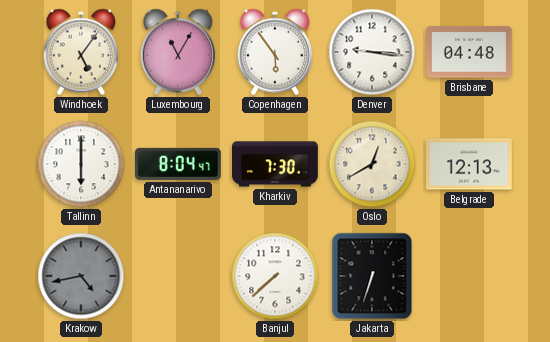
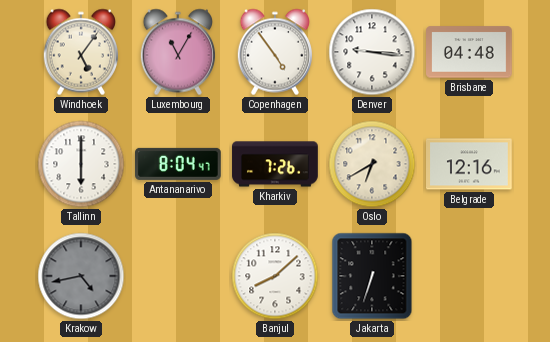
Copenhagen: 5:54 -> 4:54 (274, 52)
Kharkiv: 7:30 -> 7:26 (275, 164)
Oslo: 12:40 -> 6:40 (372, 164)
Belgrade: 12:13 -> 12:16 (469, 164)
Banjul: 7:38 -> 8:08 (275, 276)
